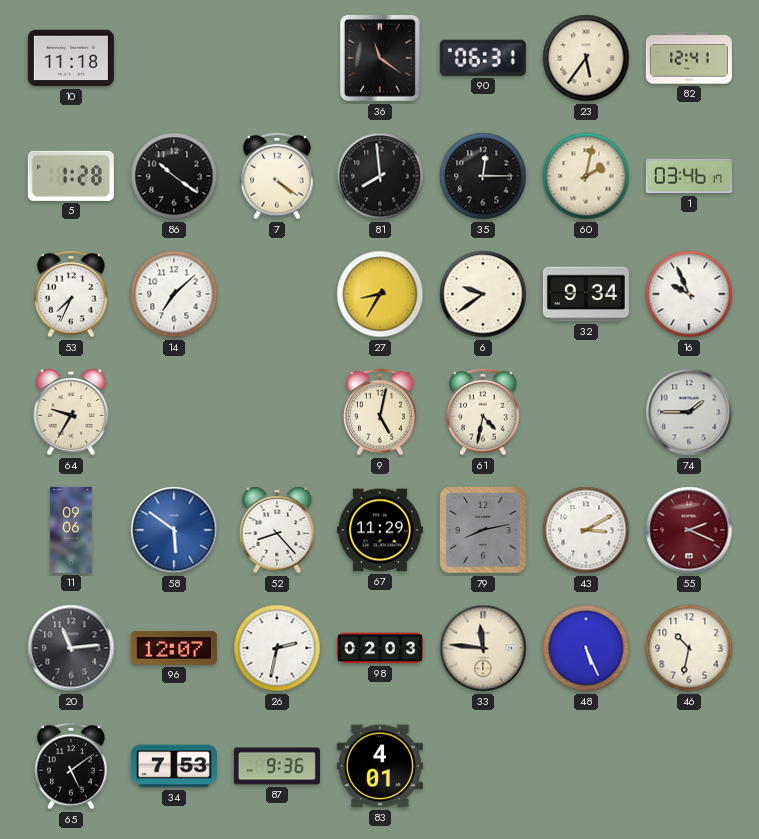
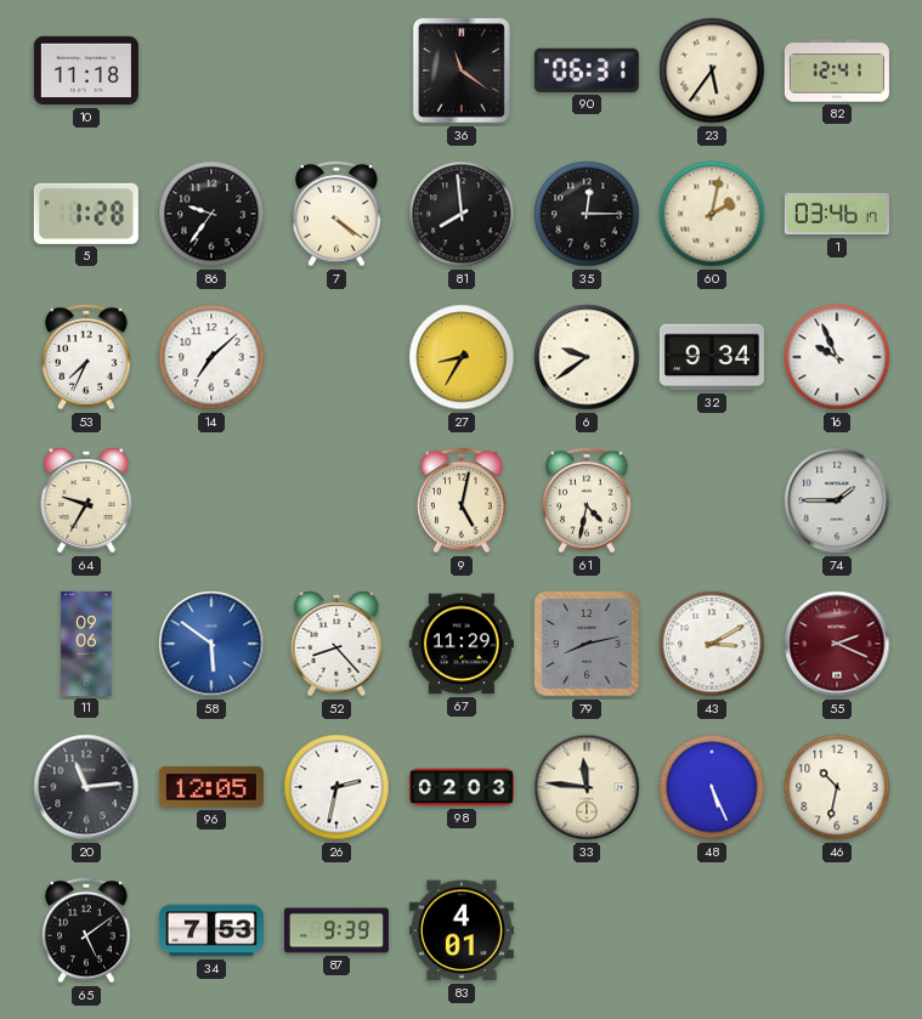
86: 10:21 -> 9:36 (211, 214)
96: 12:07 -> 12:05 (211, 787)
87: 9:36 -> 9:39 (336, 930)
